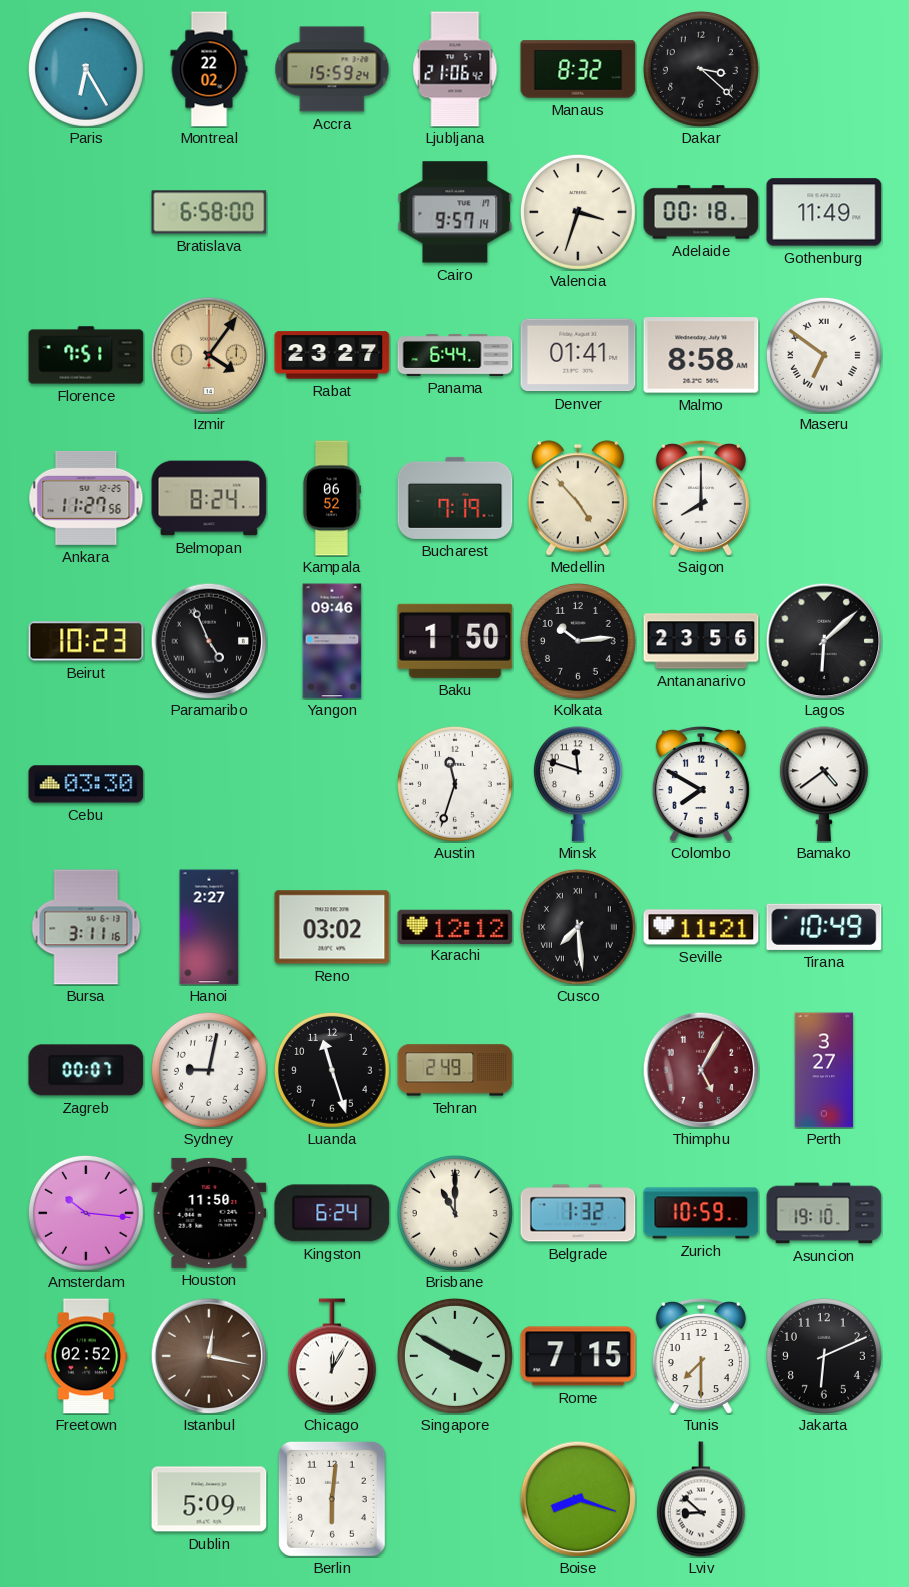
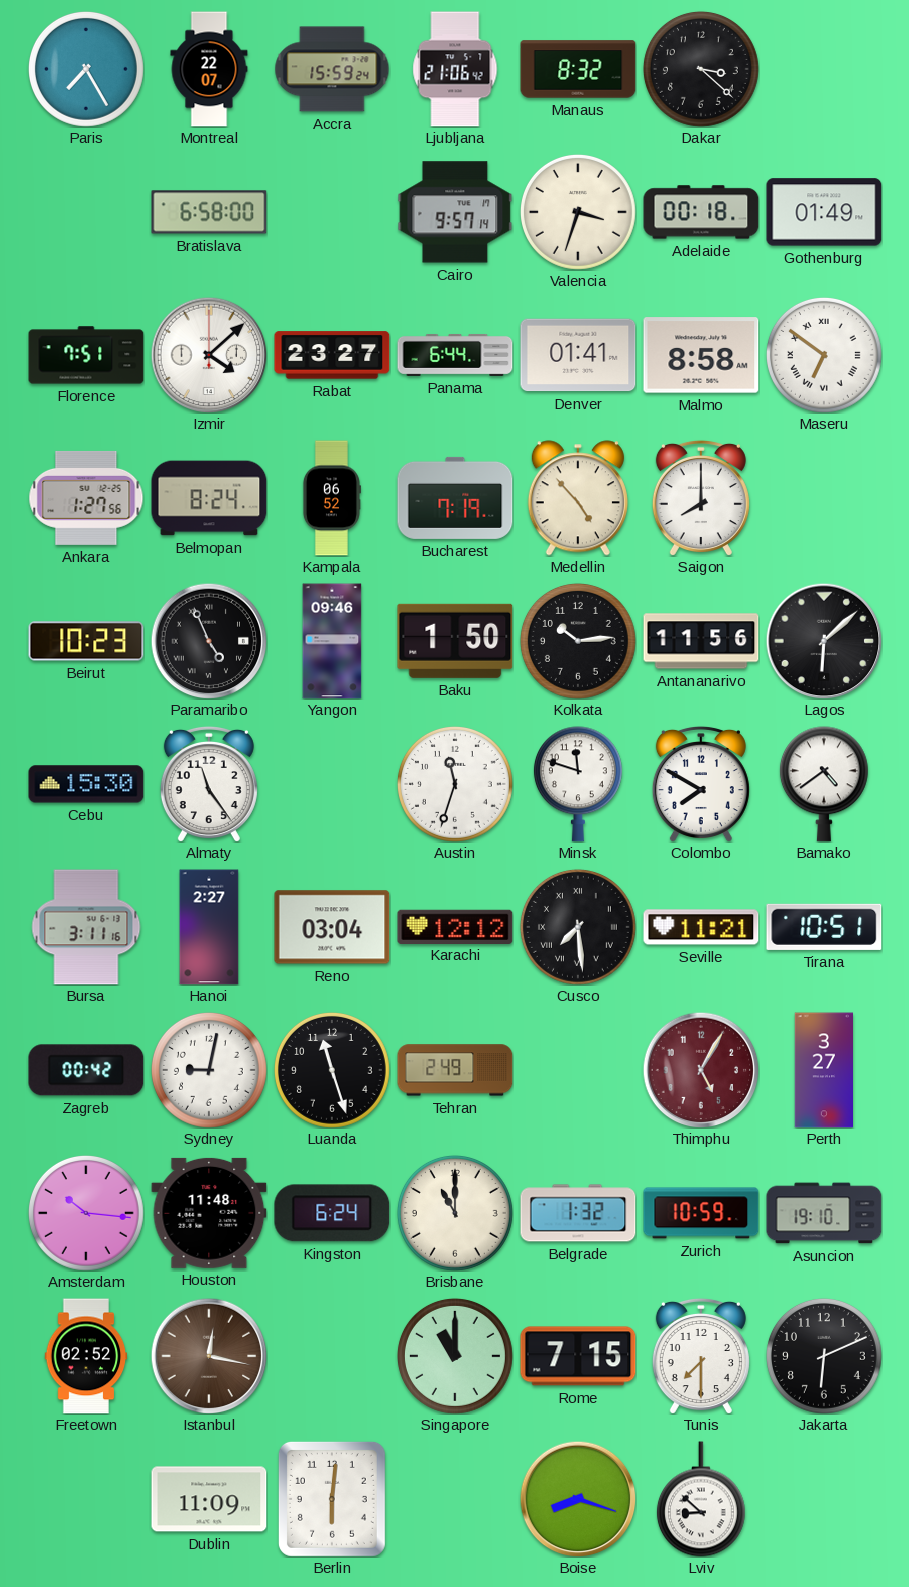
Paris: 6:25 -> 7:25 (86, 69)
Montreal: 22:02 -> 22:07 (209, 69)
Gothenburg: 11:49 -> 01:49 (824, 212)
Izmir: 4:06 -> 4:08 (209, 355)
Izmir dial: champagne -> white (209, 355)
Ankara: 11:27 -> 1:27 (86, 498)
Antananarivo: 23:56 -> 11:56 (701, 641)
Cebu: 03:30 -> 15:30 (86, 784)
Almaty: none -> 11:24 (209, 784)
Reno: 03:02 -> 03:04 (332, 927)
Tirana: 10:49 -> 10:51 (824, 927)
Zagreb: 00:07 -> 00:42 (86, 1070)
Houston: 11:50 -> 11:48 (209, 1213)
Chicago: 12:05 -> none (332, 1356)
Singapore: 3:50 -> 11:00 (455, 1356)
Dublin: 5:09 -> 11:09 (209, 1499)
